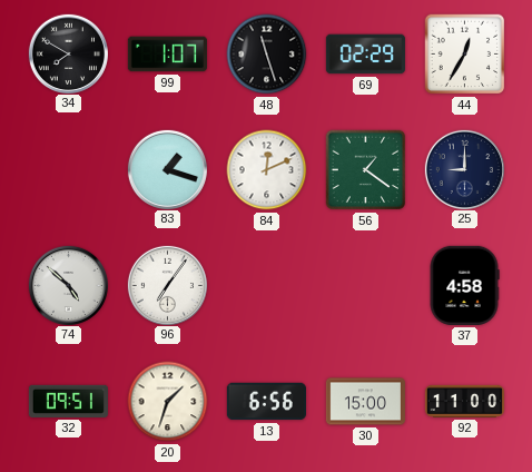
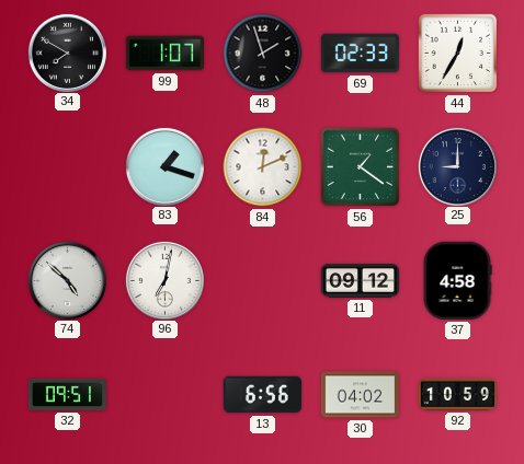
48: 11:27 -> 1:57 (263, 54)
69: 02:29 -> 02:33 (360, 54)
96: 7:06 -> 7:02 (164, 280)
11: none -> 09:12 (360, 281)
20: 1:33 -> none (168, 402)
30: 15:00 -> 04:02 (360, 395)
92: 11:00 -> 10:59 (457, 394)
